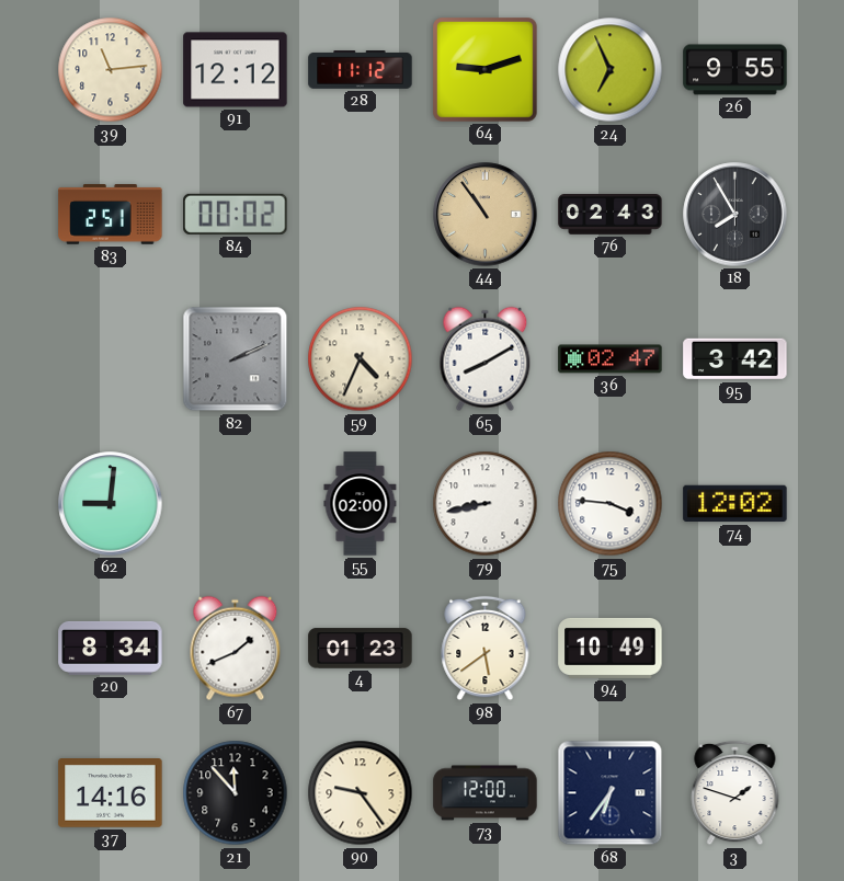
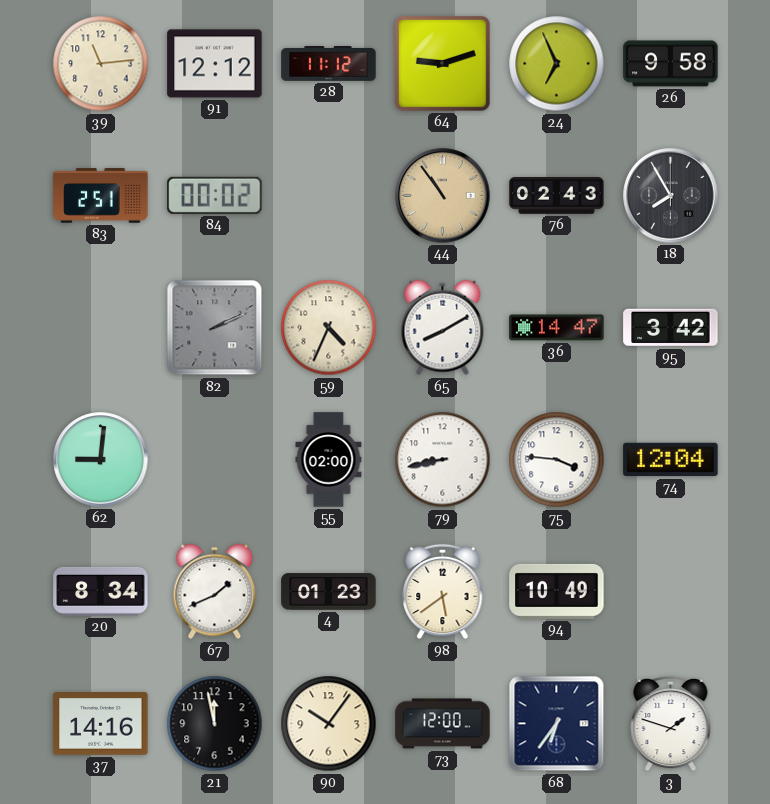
26: 9:55 -> 9:58 (671, 64)
36: 02:47 -> 14:47 (557, 328)
74: 12:02 -> 12:04 (671, 460)
21: 11:53 -> 11:58 (215, 724)
90: 9:24 -> 10:06 (329, 724)
